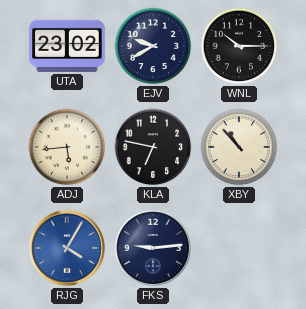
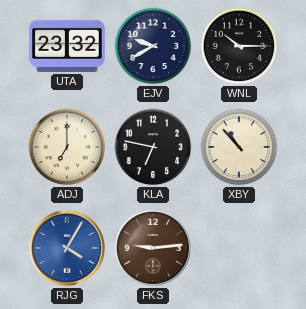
UTA: 23:02 -> 23:32 (67, 46)
ADJ: 5:44 -> 7:00 (67, 147)
FKS dial: navy -> brown (153, 248)
